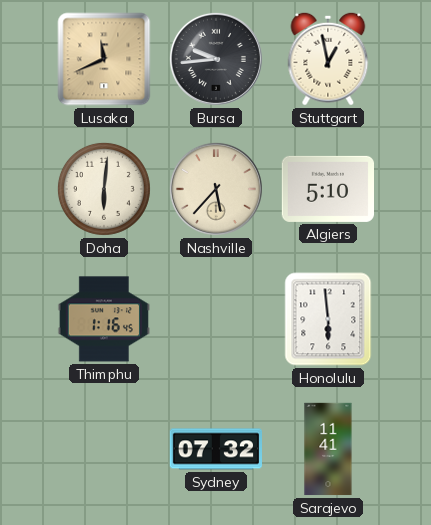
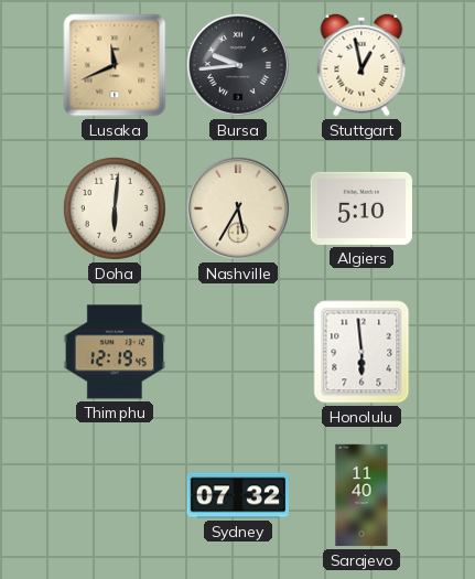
Nashville: 5:37 -> 5:35 (238, 208)
Thimphu: 1:16 -> 12:19 (114, 352)
Sarajevo: 11:41 -> 11:40 (361, 495)
